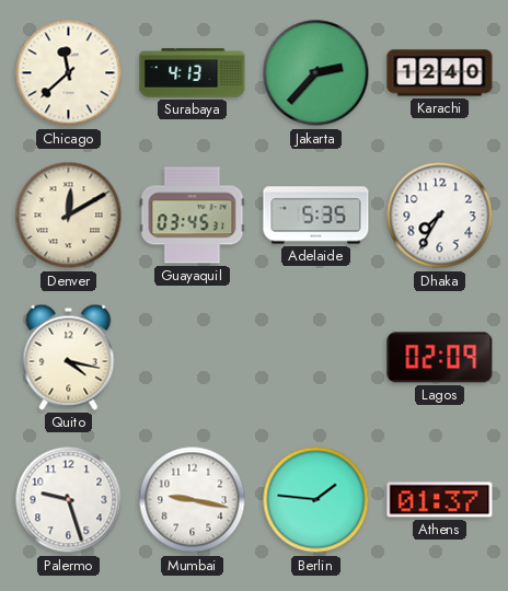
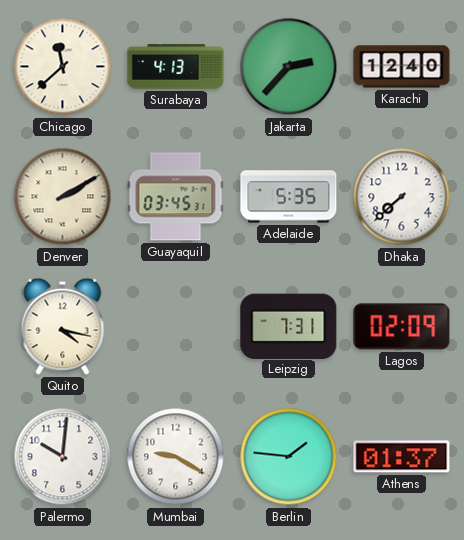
Denver: 12:10 -> 2:10 (63, 197)
Dhaka: 7:35 -> 7:38 (402, 197)
Leipzig: none -> 7:31 (289, 326)
Palermo: 9:27 -> 10:01 (63, 457)
Mumbai: 9:17 -> 9:20 (176, 457)
